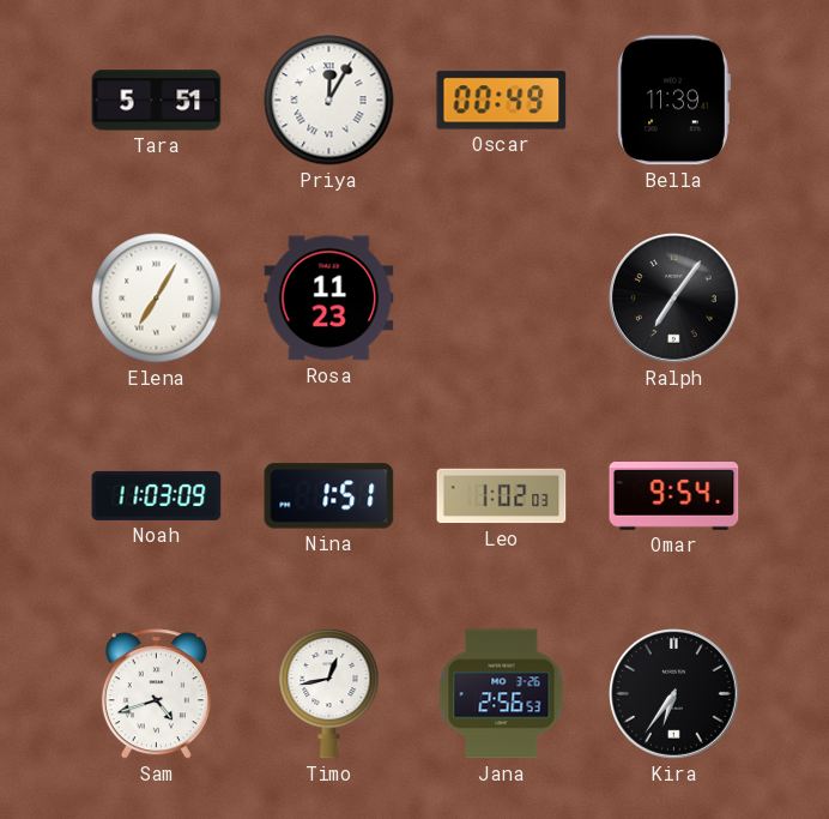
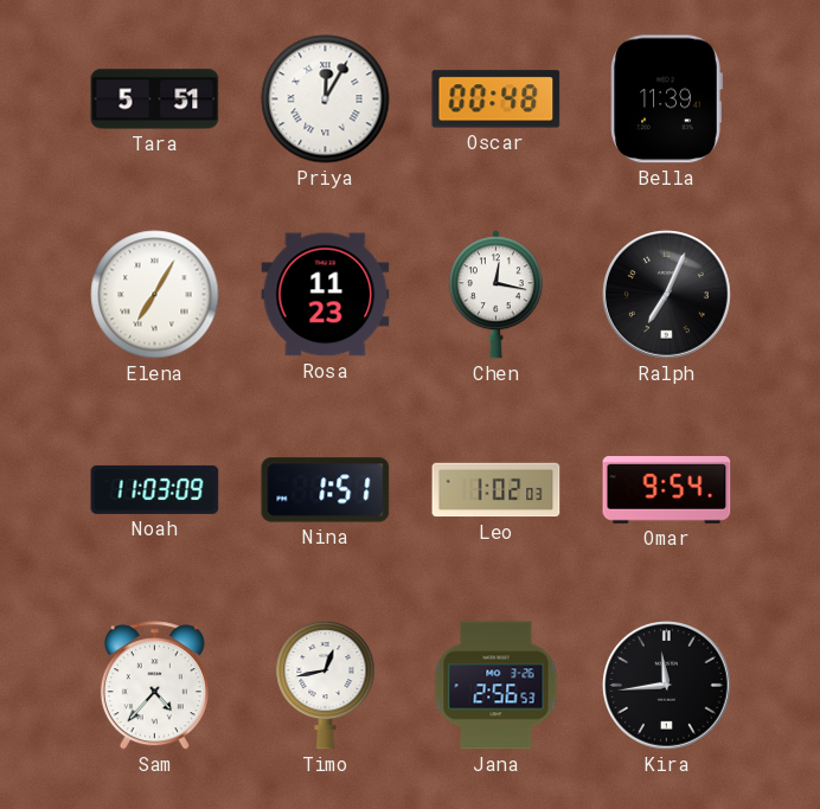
Oscar: 00:49 -> 00:48 (497, 99)
Chen: none -> 12:17 (495, 295)
Ralph: 7:06 -> 7:04 (667, 295)
Sam: 4:42 -> 4:37 (154, 686)
Kira: 6:36 -> 11:44 (667, 686)
